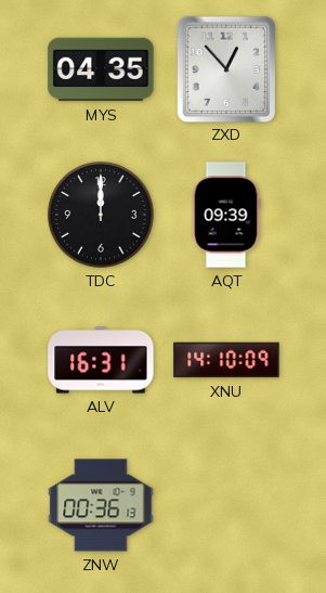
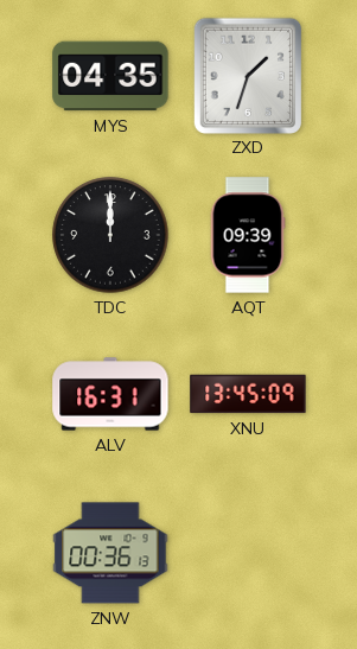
ZXD: 12:53 -> 1:33 (247, 75)
XNU: 14:10 -> 13:45 (248, 394)
